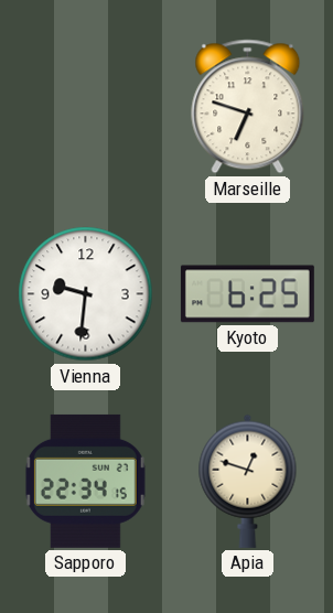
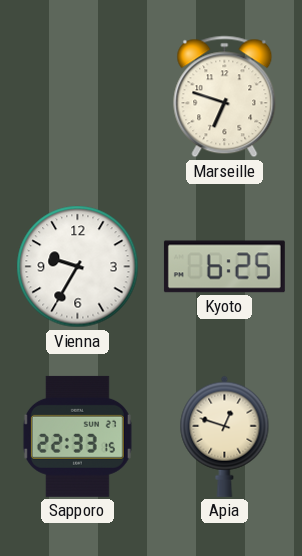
Vienna: 9:31 -> 9:35 (78, 267)
Sapporo: 22:34 -> 22:33 (77, 436)
